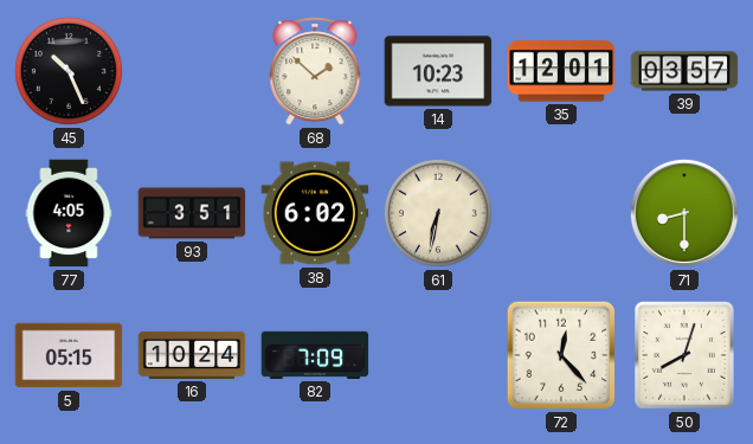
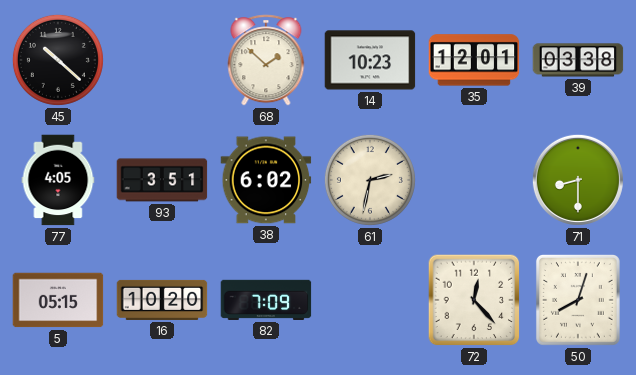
45: 10:26 -> 10:22 (58, 60)
39: 03:57 -> 03:38 (578, 60)
61: 6:32 -> 2:32 (370, 180)
16: 10:24 -> 10:20 (162, 300)
